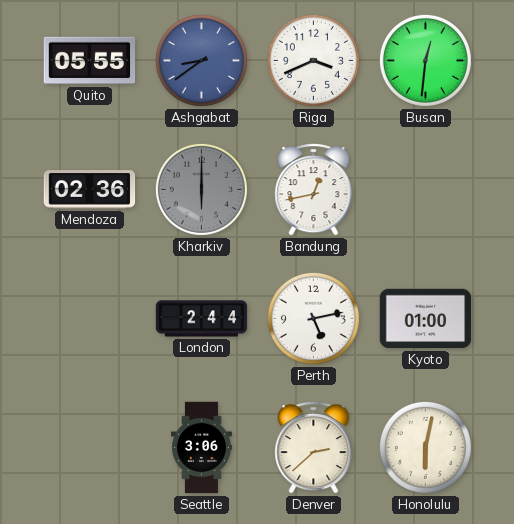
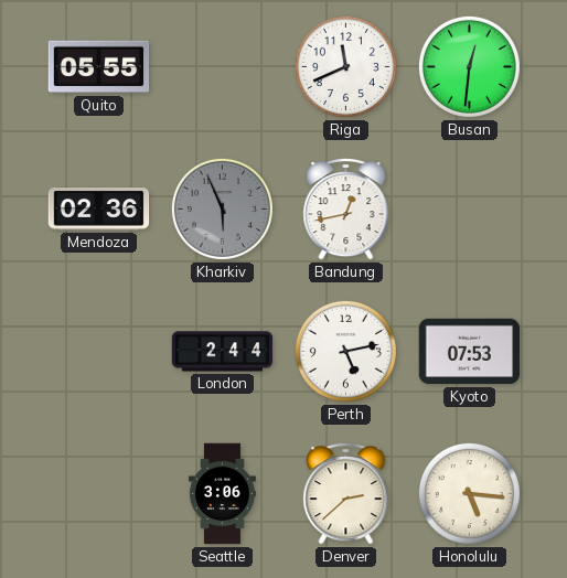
Ashgabat: 8:39 -> none (201, 60)
Riga: 3:41 -> 11:41 (345, 66)
Kharkiv: 6:00 -> 5:56 (222, 208)
Kyoto: 01:00 -> 07:53 (470, 352)
Honolulu: 6:02 -> 5:16 (469, 493)
